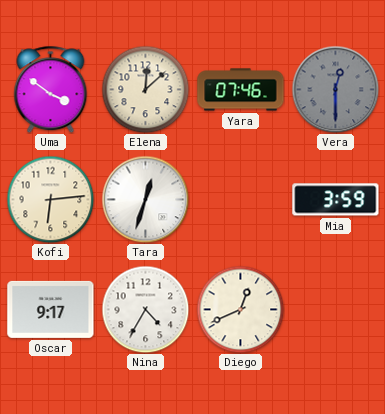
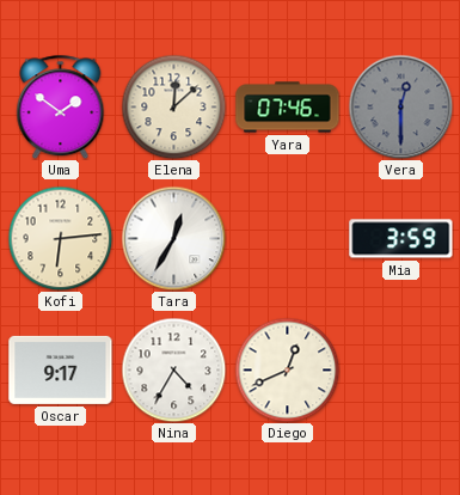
Uma: 3:51 -> 1:51 (61, 106)
Tara: 12:33 -> 12:35 (173, 238)
